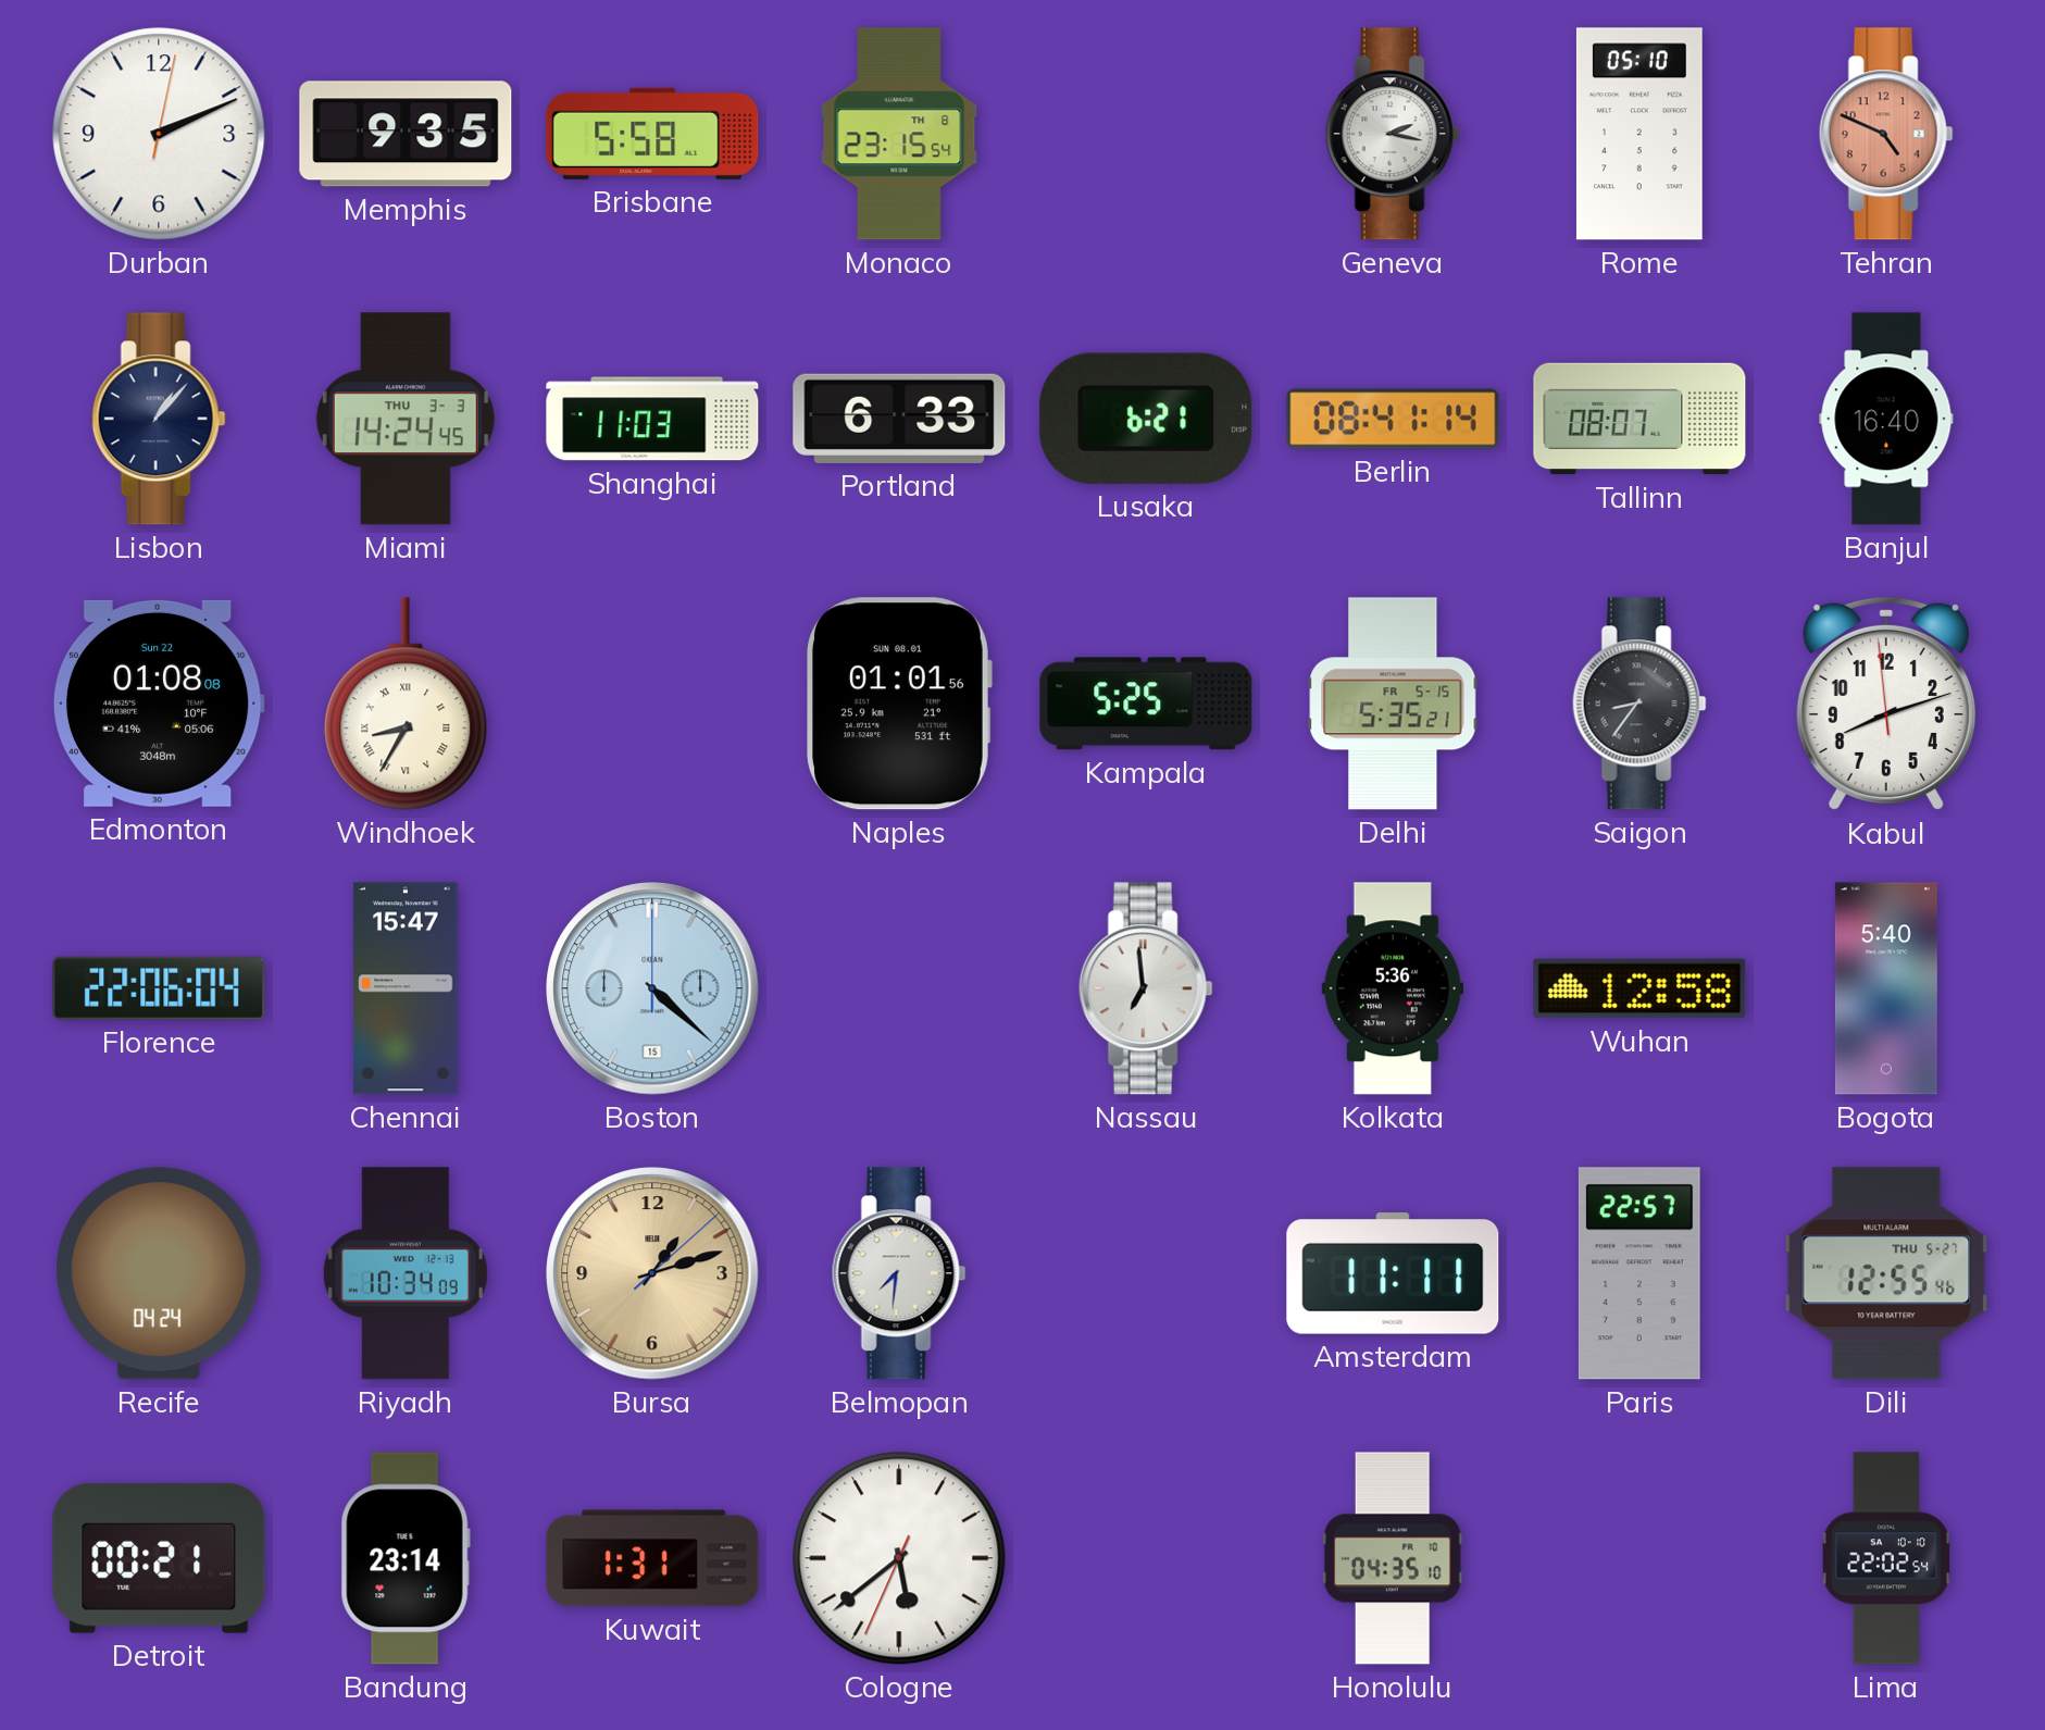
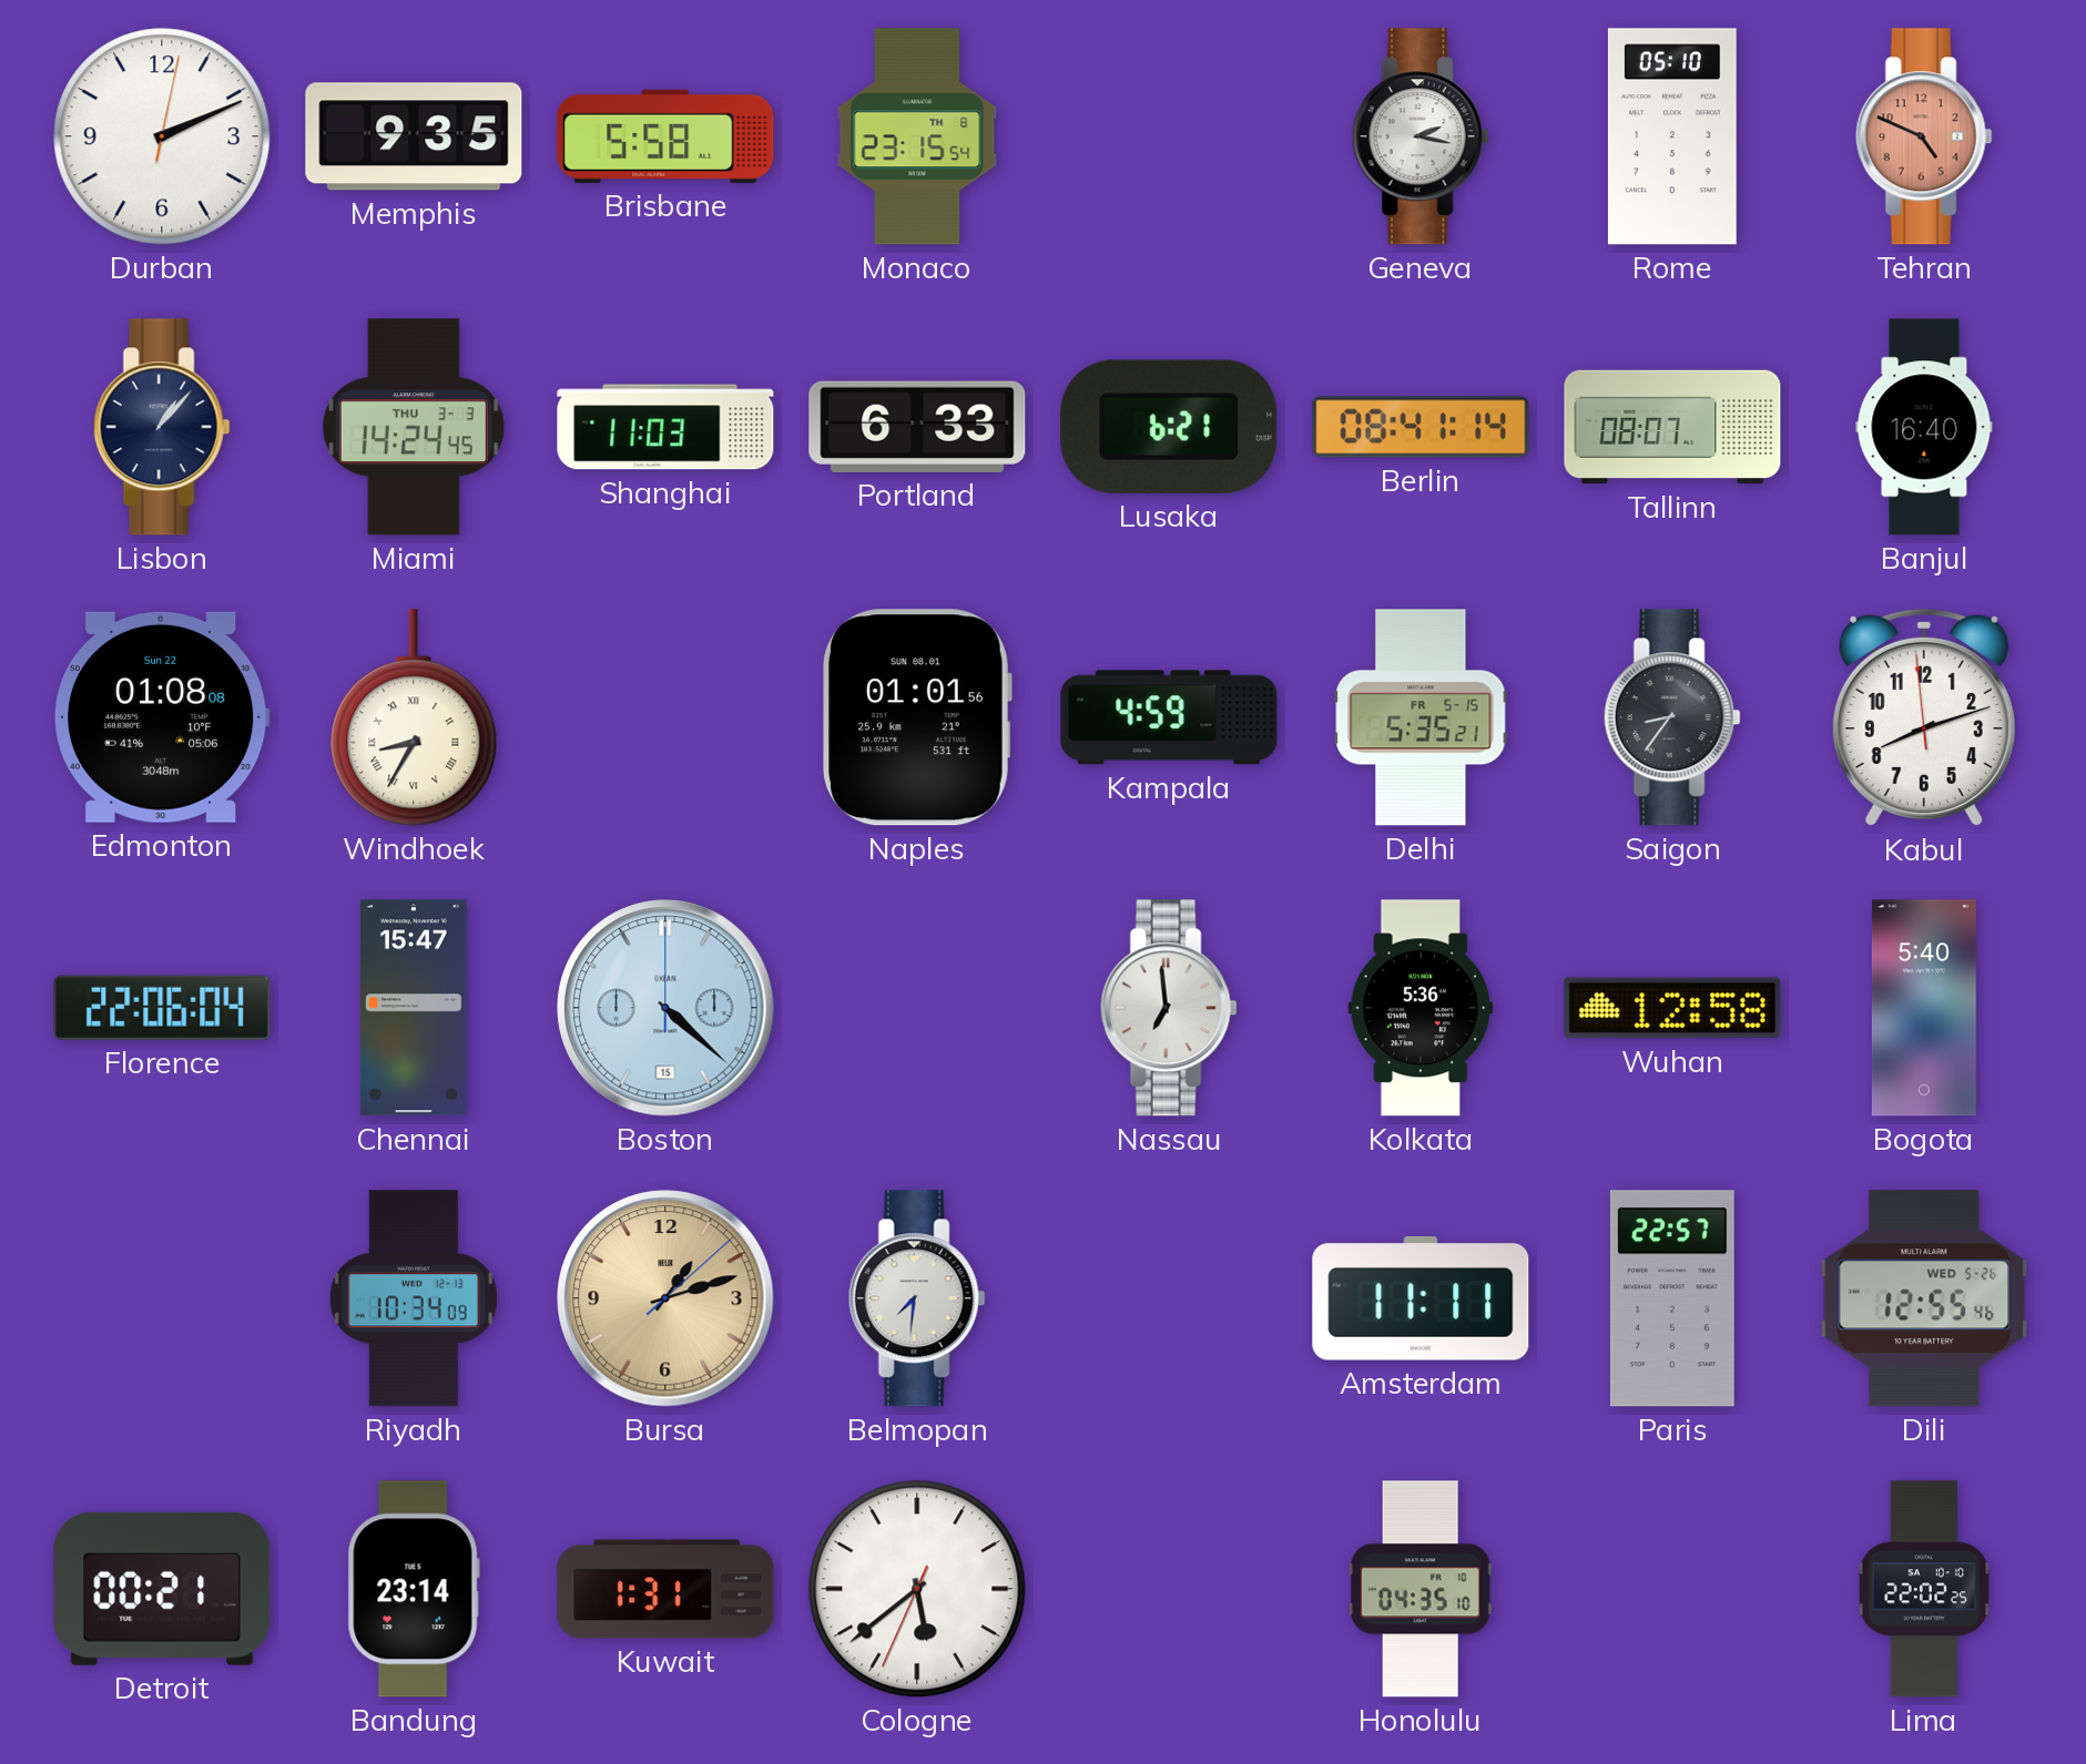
Kampala: 5:25 -> 4:59 (1169, 717)
Recife: 04:24 -> none (160, 1273)
Dili date: THU 5-27 -> WED 5-26 (1924, 1298)
Lima: 22:02:54 -> 22:02:25 (1924, 1589)
